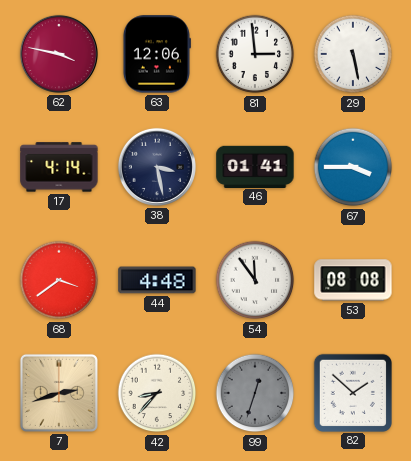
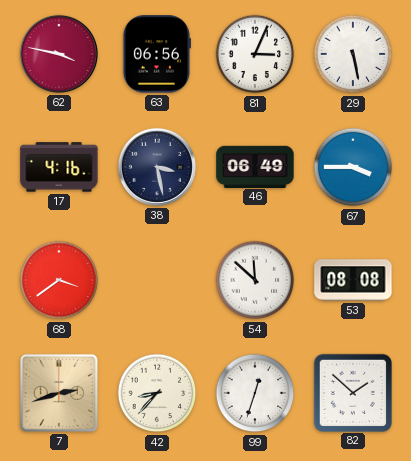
63: 12:06 -> 06:56 (156, 54)
81: 2:59 -> 3:04 (255, 54)
17: 4:14 -> 4:16 (59, 167)
46: 01:41 -> 06:49 (255, 166)
44: 4:48 -> none (157, 280)
54: 11:54 -> 11:52 (255, 280)
99 dial: grey -> white (255, 393)
